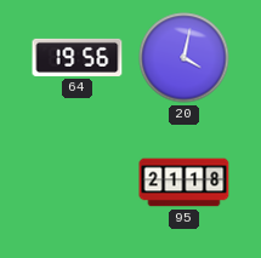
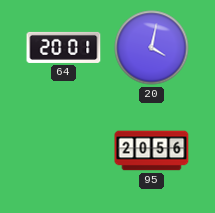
64: 19:56 -> 20:01 (64, 47)
95: 21:18 -> 20:56 (152, 151)
